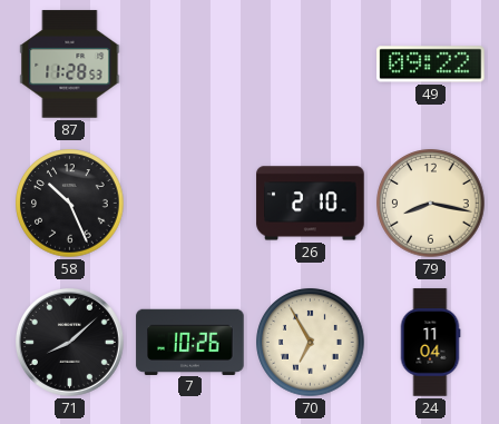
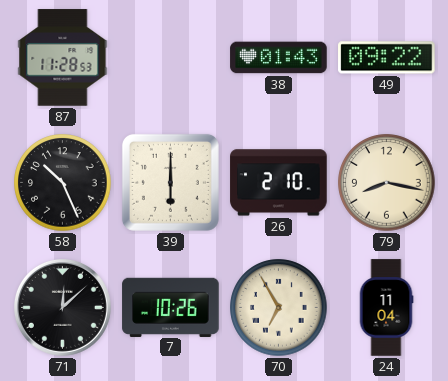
38: none -> 01:43 (279, 58)
39: none -> 6:00 (170, 182)
71: 8:08 -> 12:08 (62, 307)
